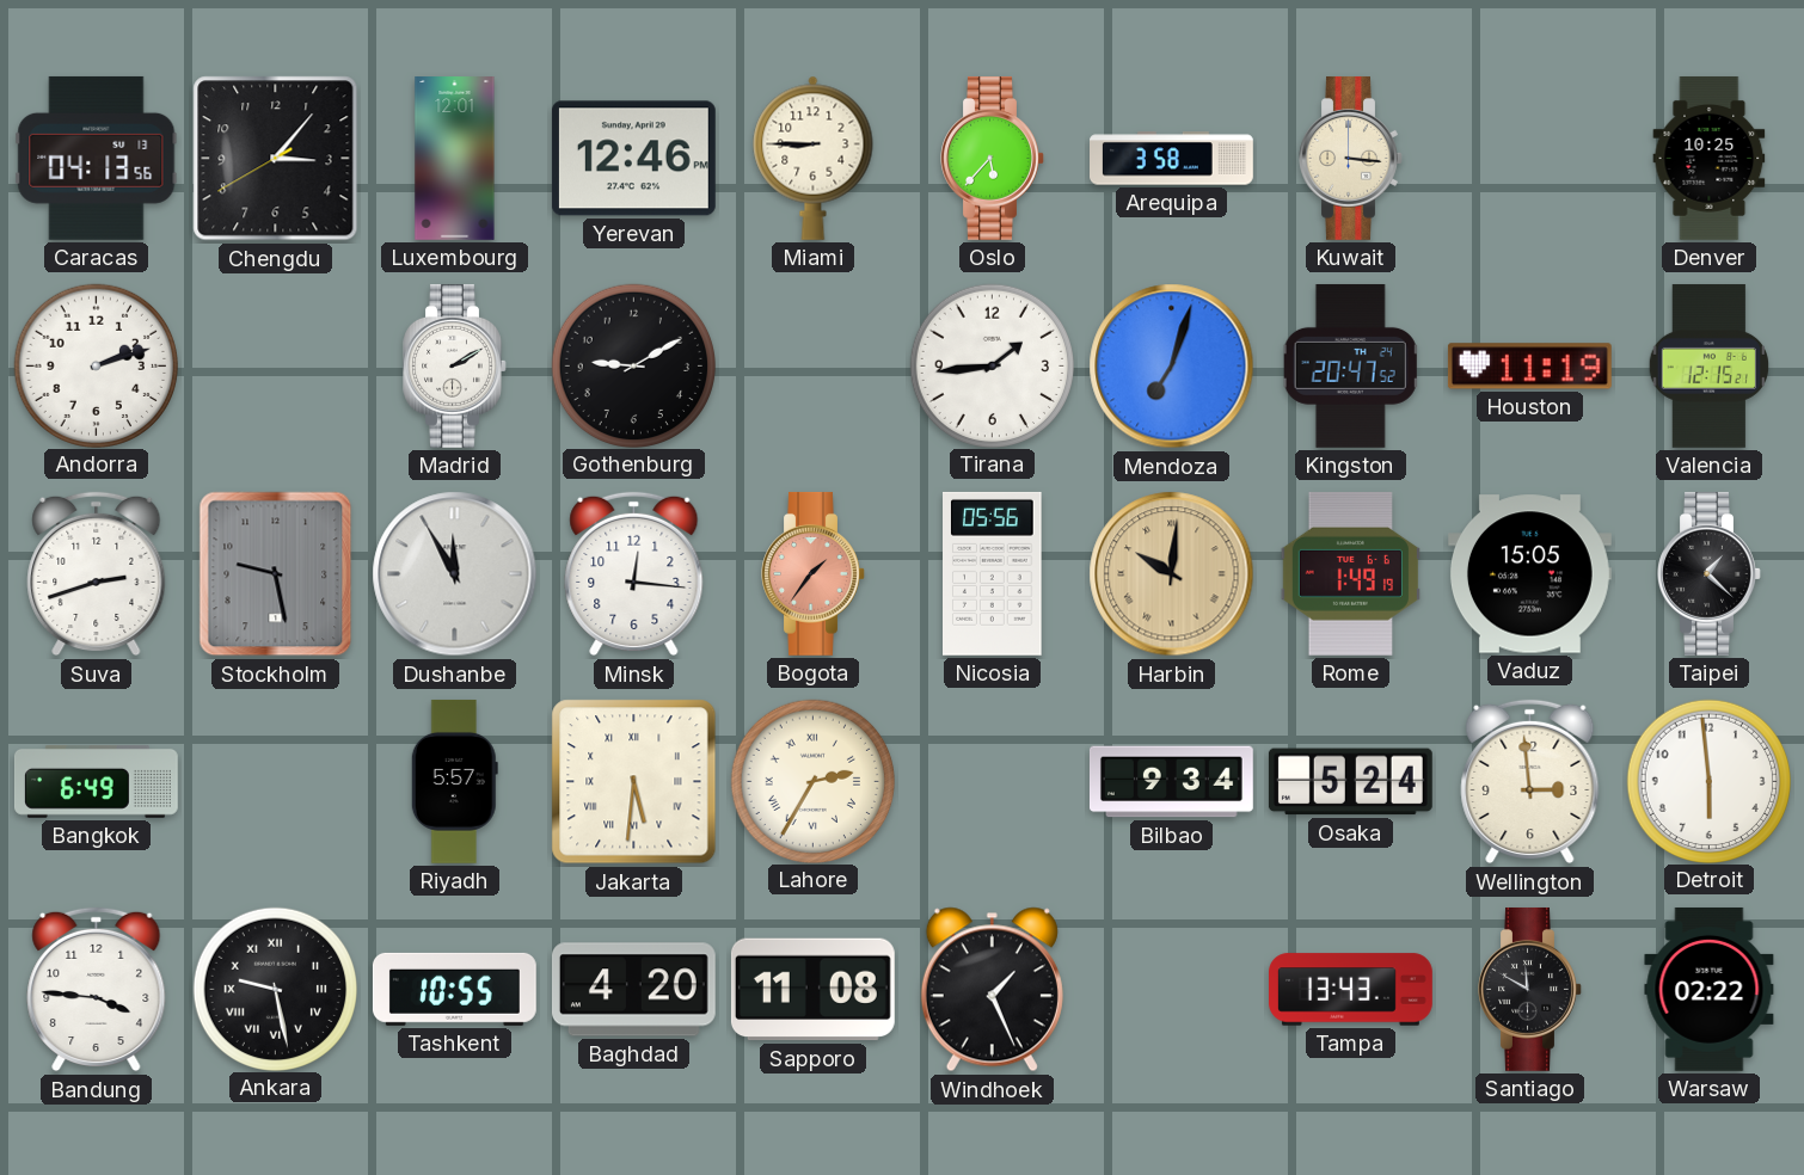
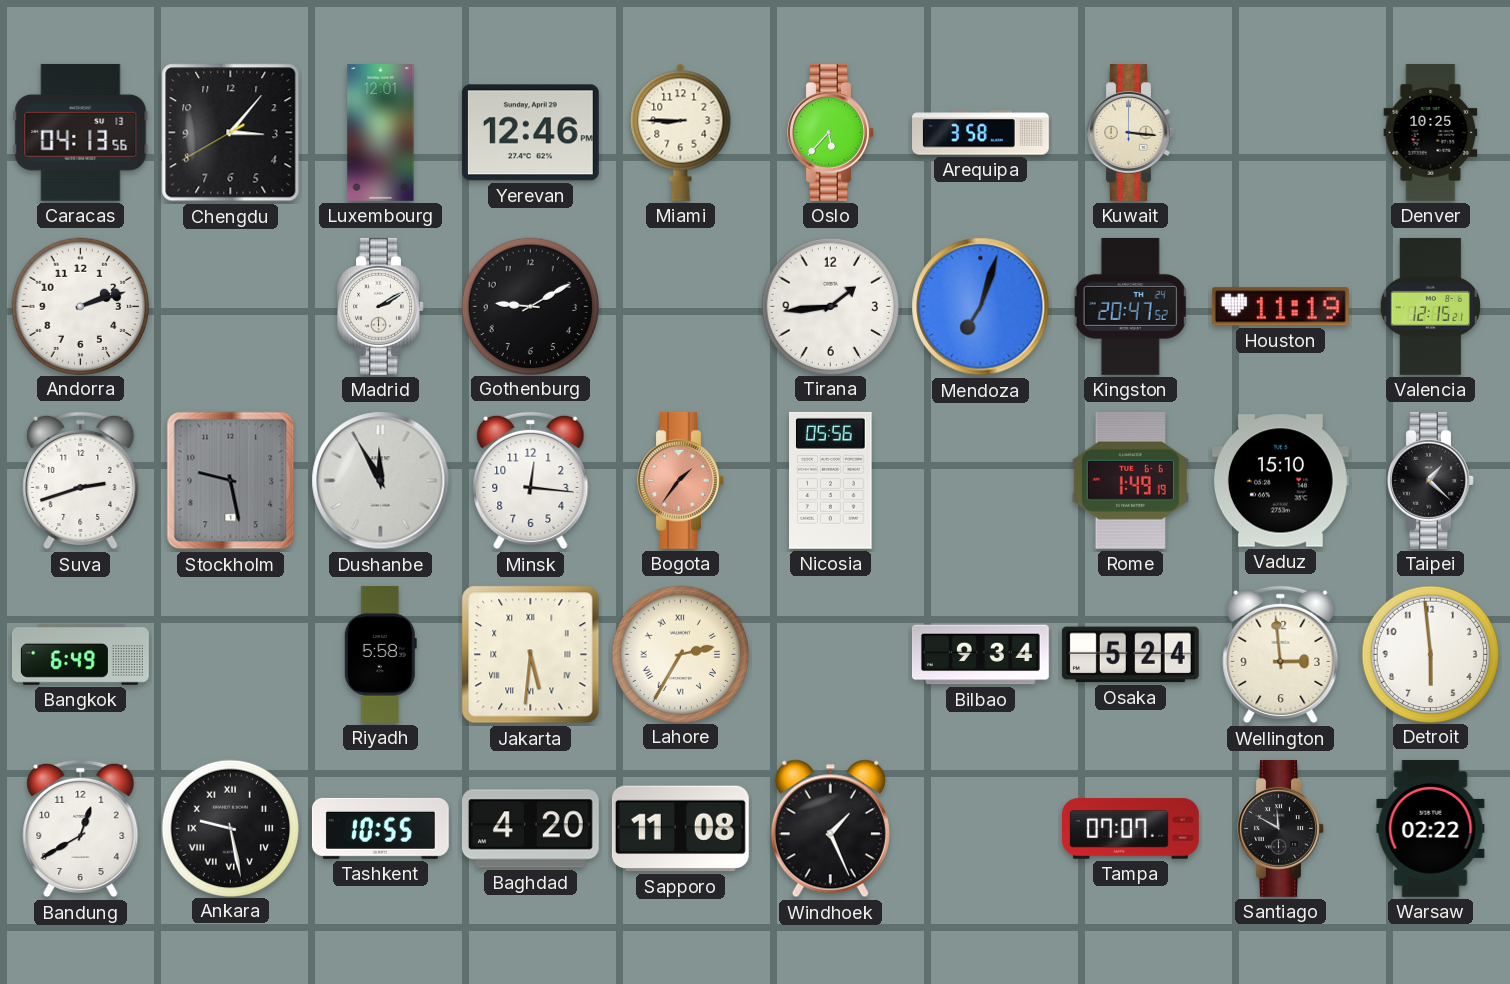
Harbin: 10:01 -> none (1172, 574)
Vaduz: 15:05 -> 15:10 (1280, 481)
Riyadh: 5:57 -> 5:58 (380, 654)
Bandung: 3:46 -> 12:40 (81, 829)
Tampa: 13:43 -> 07:07 (1131, 829)
